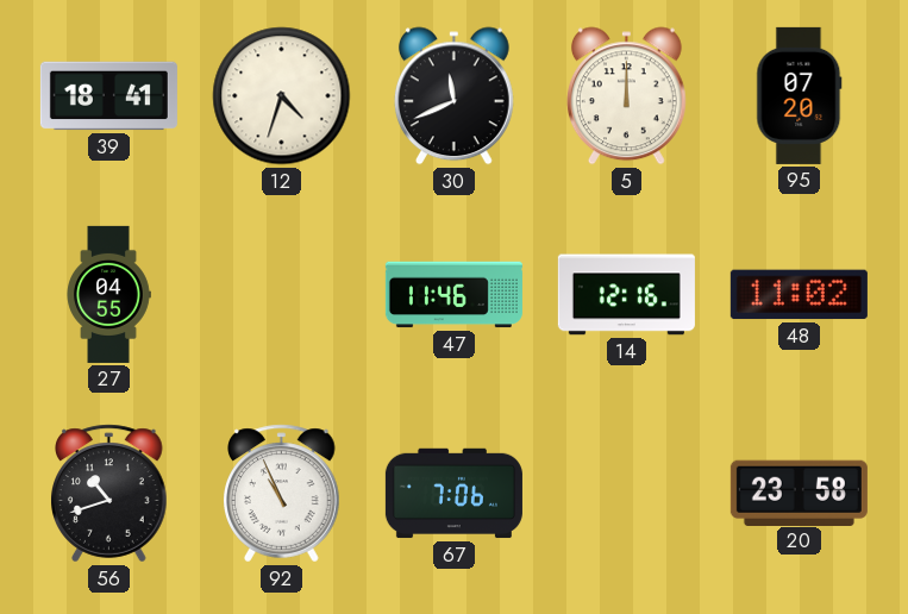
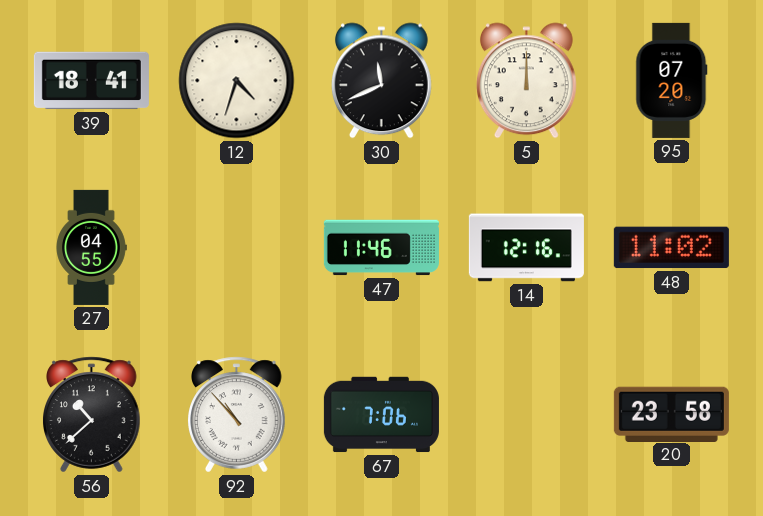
56: 10:42 -> 10:38 (92, 415)
92: 10:56 -> 10:53 (237, 415)
